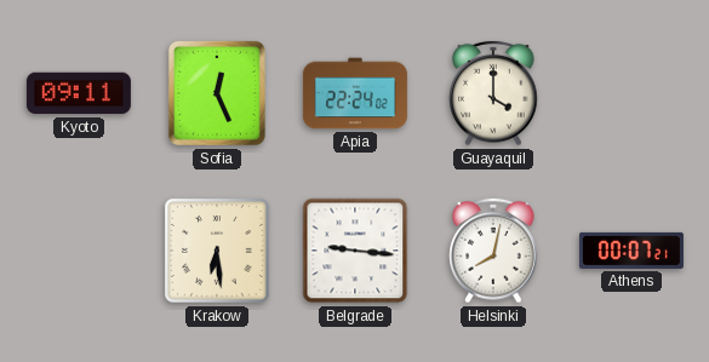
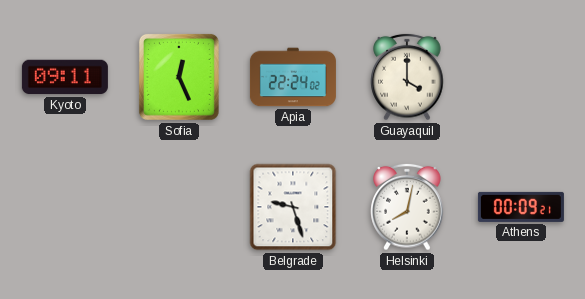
Krakow: 6:29 -> none (218, 252)
Belgrade: 9:16 -> 9:27 (293, 207)
Athens: 00:07 -> 00:09 (521, 207)
